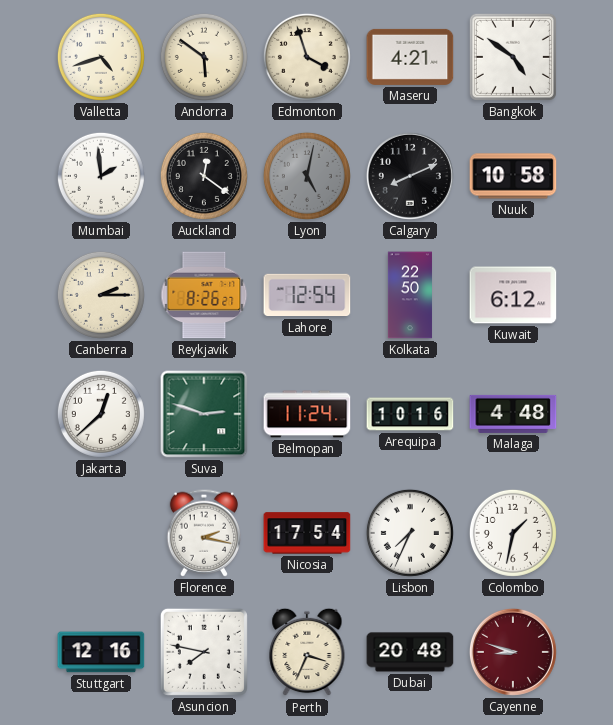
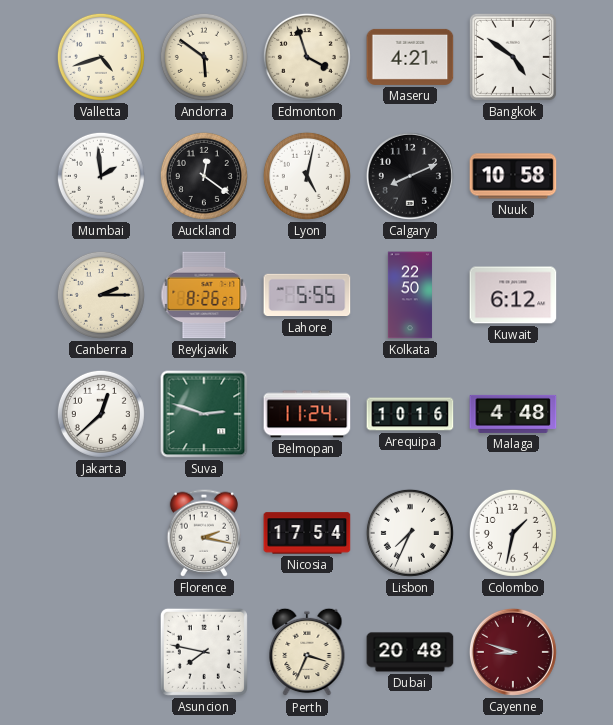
Lyon dial: grey -> white (307, 176)
Lahore: 12:54 -> 5:55 (307, 295)
Stuttgart: 12:16 -> none (101, 652)
